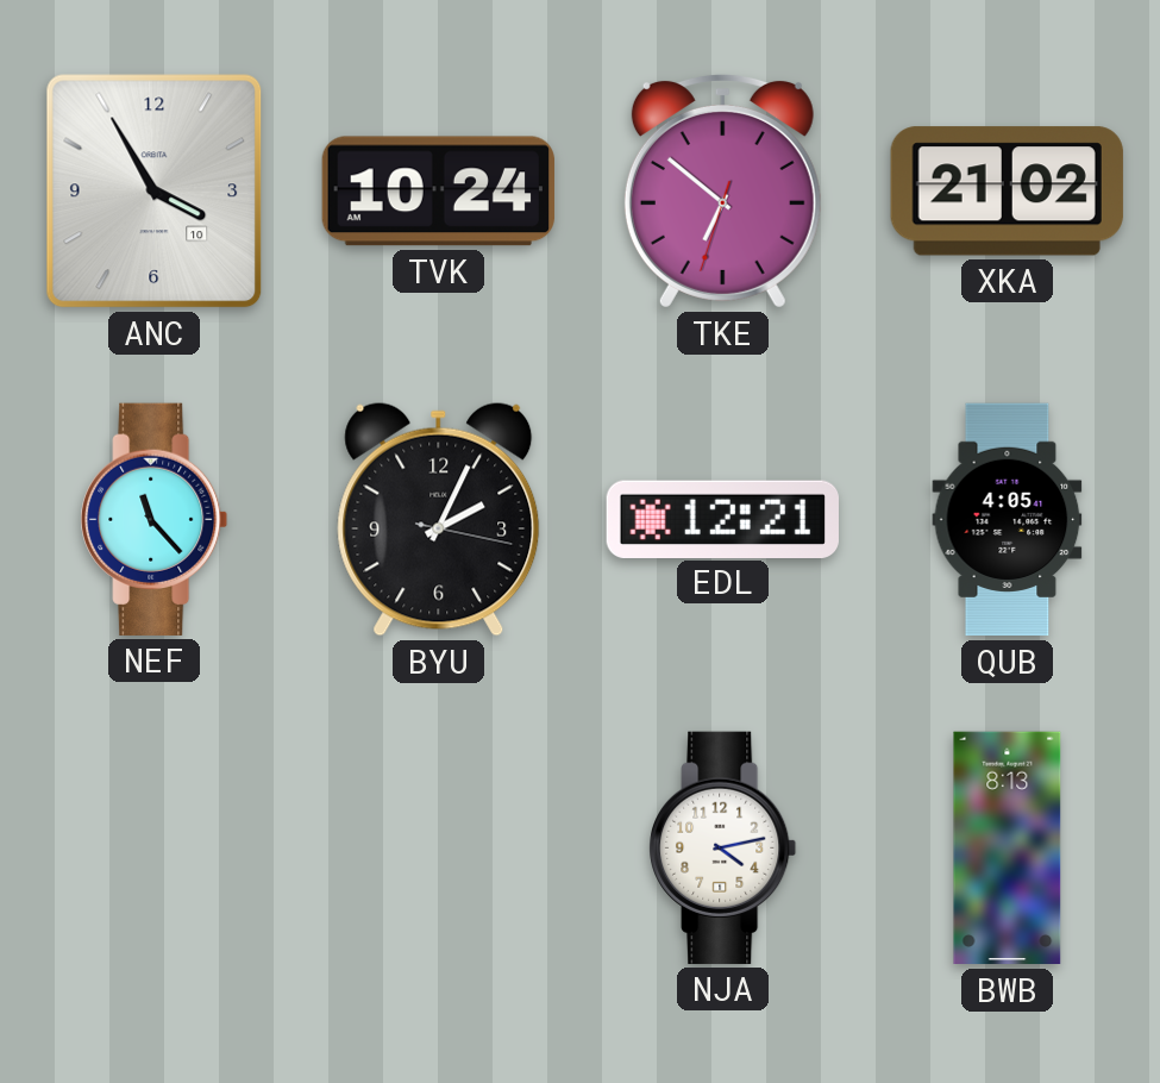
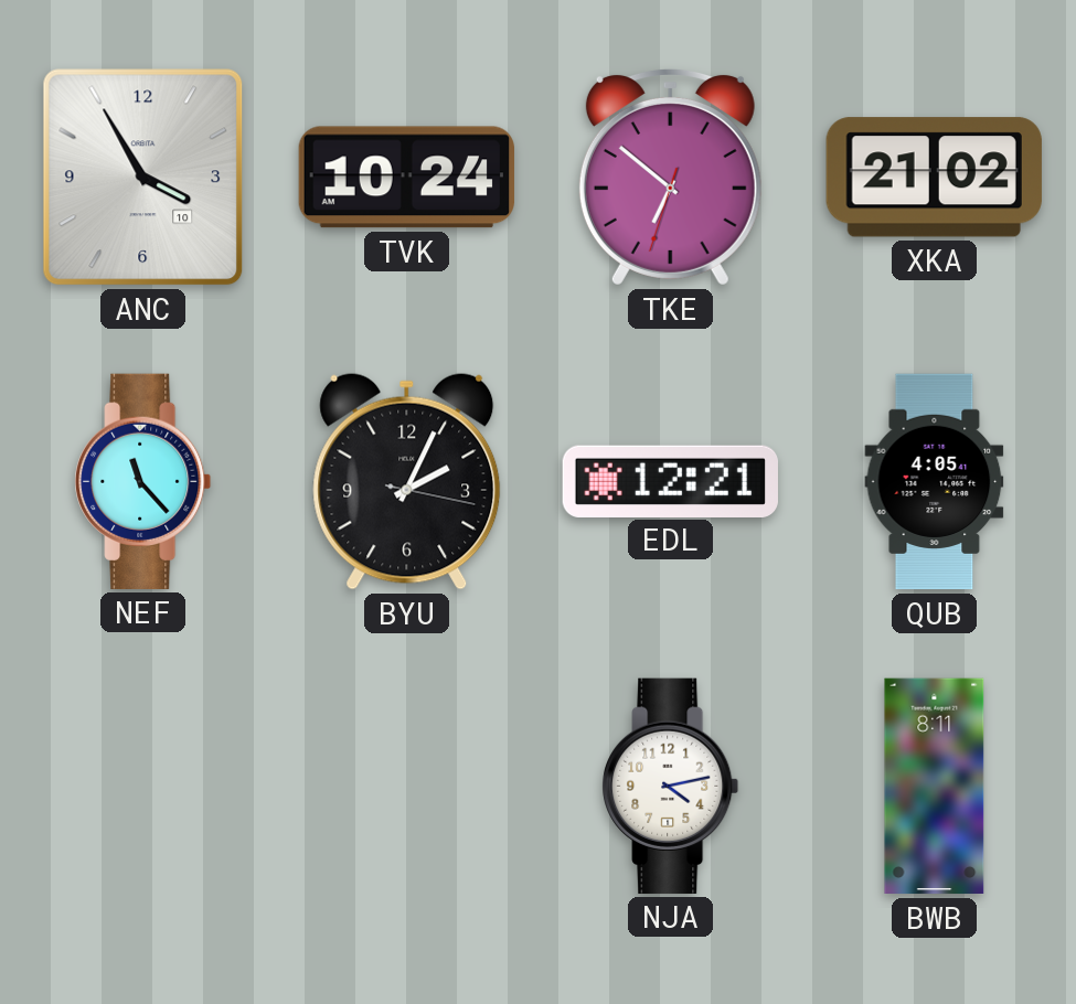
BWB: 8:13 -> 8:11 (935, 787)
